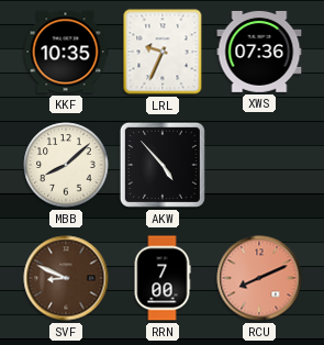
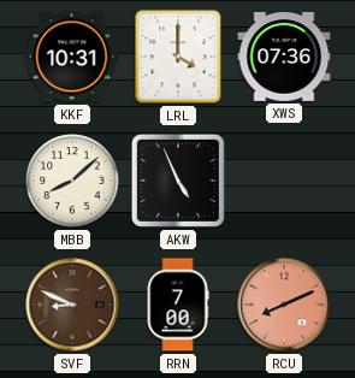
KKF: 10:35 -> 10:31 (72, 57)
LRL: 9:34 -> 4:00 (178, 57)
AKW: 4:53 -> 4:56 (178, 181)
